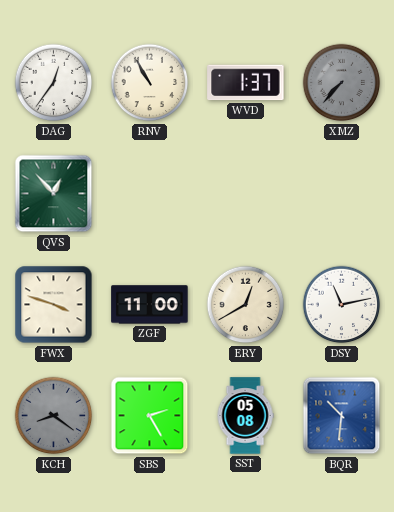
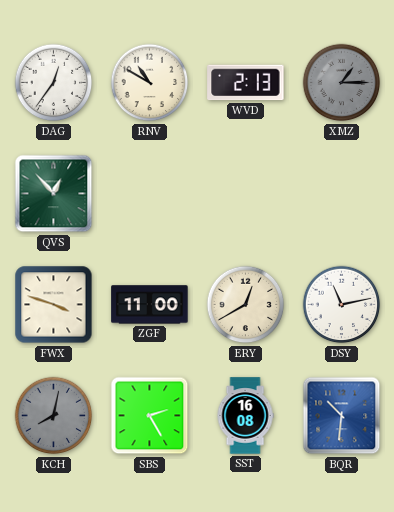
RNV: 10:55 -> 10:50 (150, 83)
WVD: 1:37 -> 2:13 (246, 83)
XMZ: 7:37 -> 1:15 (342, 83)
KCH: 8:21 -> 8:02 (54, 416)
SST: 05:08 -> 16:08 (245, 416)
